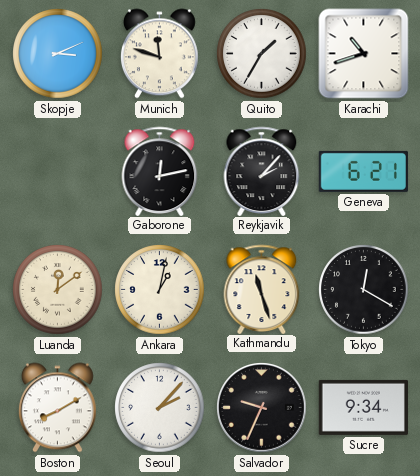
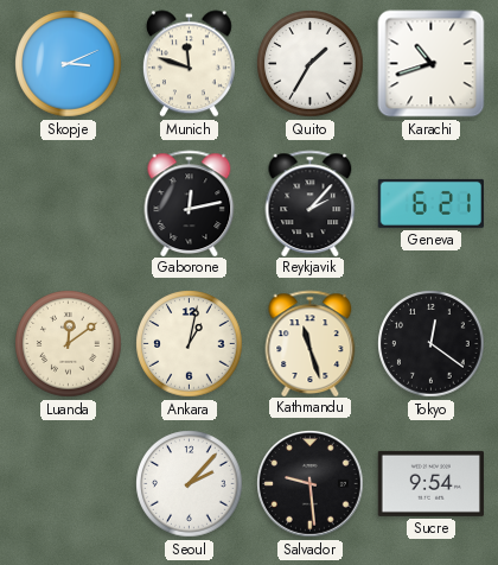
Tokyo: 12:20 -> 12:21 (432, 344)
Boston: 8:10 -> none (57, 408)
Salvador: 9:34 -> 9:29 (311, 484)
Sucre: 9:34 -> 9:54 (430, 483)
